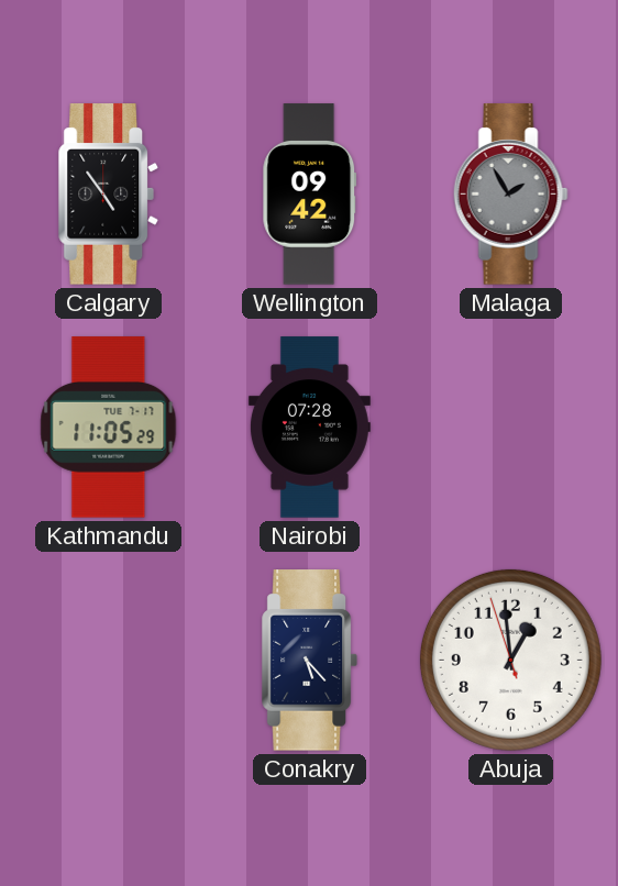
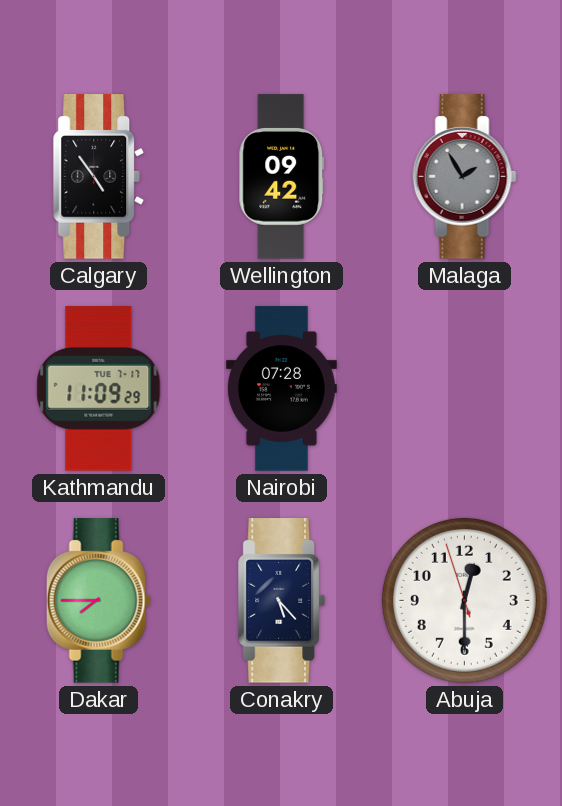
Kathmandu: 11:05 -> 11:09 (99, 389)
Dakar: none -> 7:45 (98, 601)
Abuja: 12:58 -> 12:29 (464, 600)
